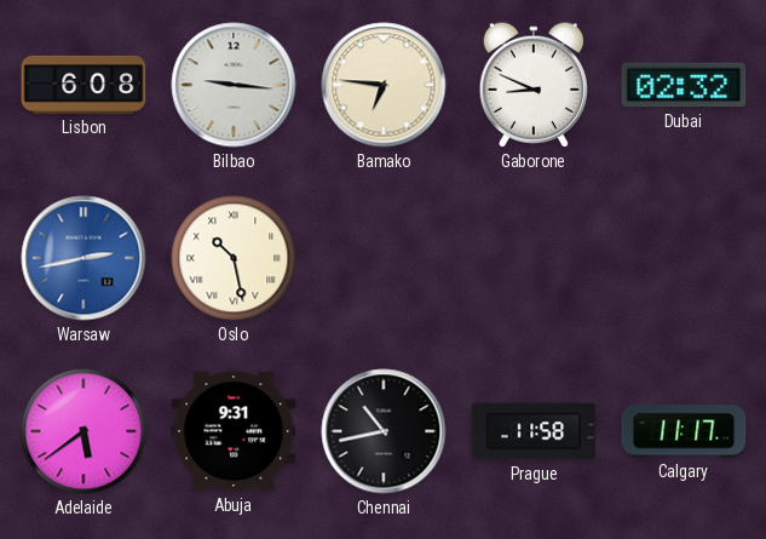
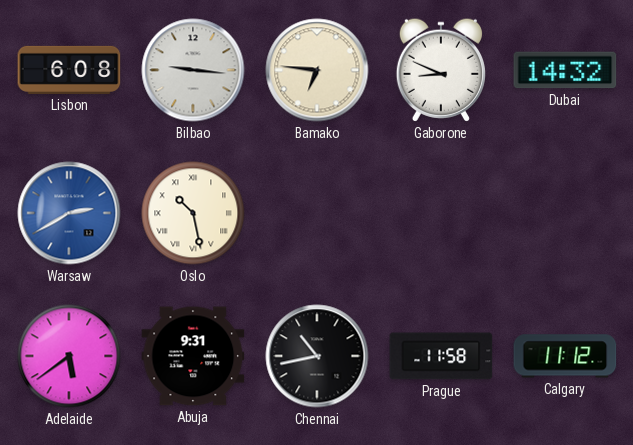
Dubai: 02:32 -> 14:32 (565, 70)
Warsaw: 2:43 -> 2:40 (69, 213)
Calgary: 11:17 -> 11:12 (565, 356)
